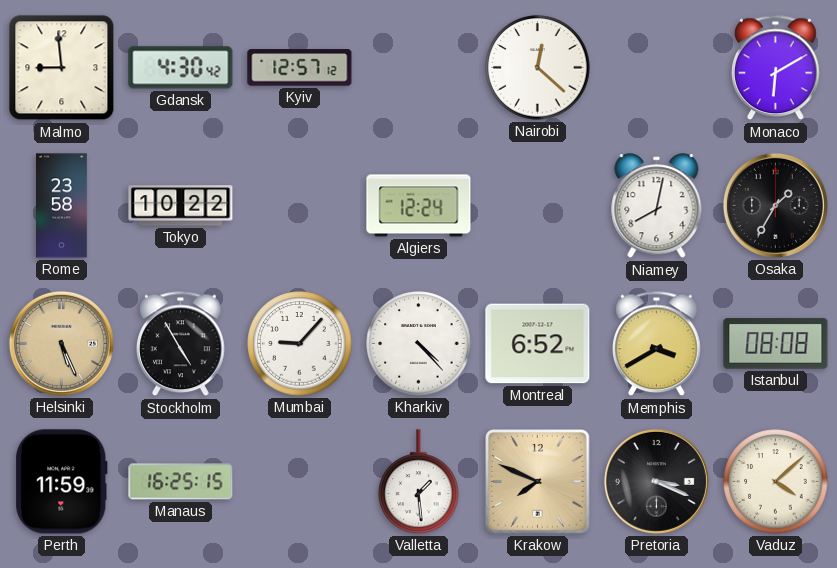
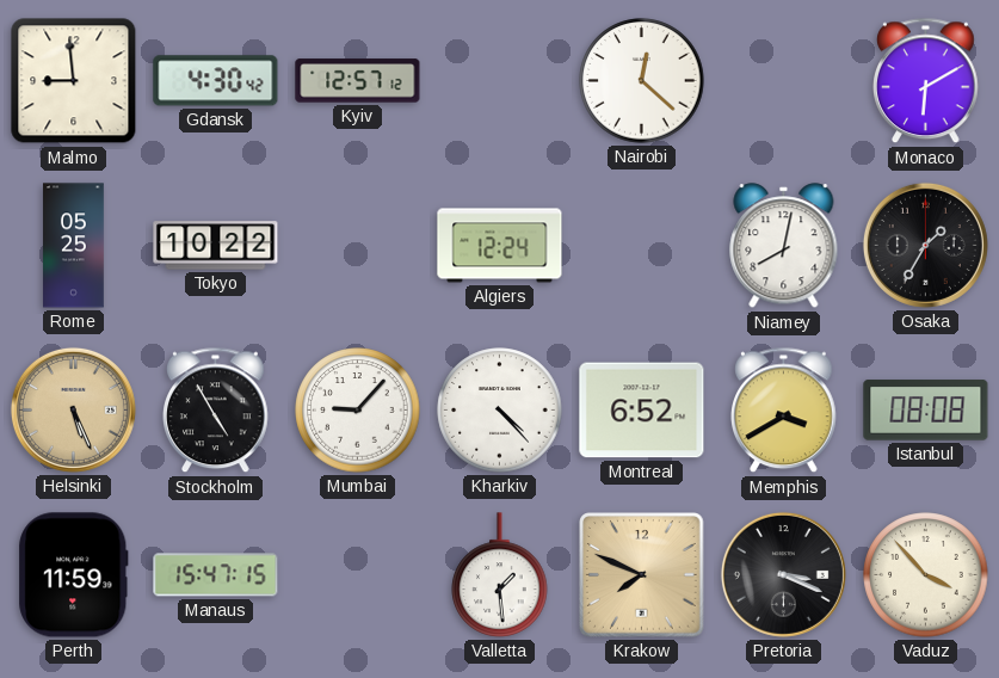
Rome: 23:58 -> 05:25 (74, 246)
Manaus: 16:25 -> 15:47 (216, 575)
Vaduz: 4:08 -> 3:53 (926, 575)
